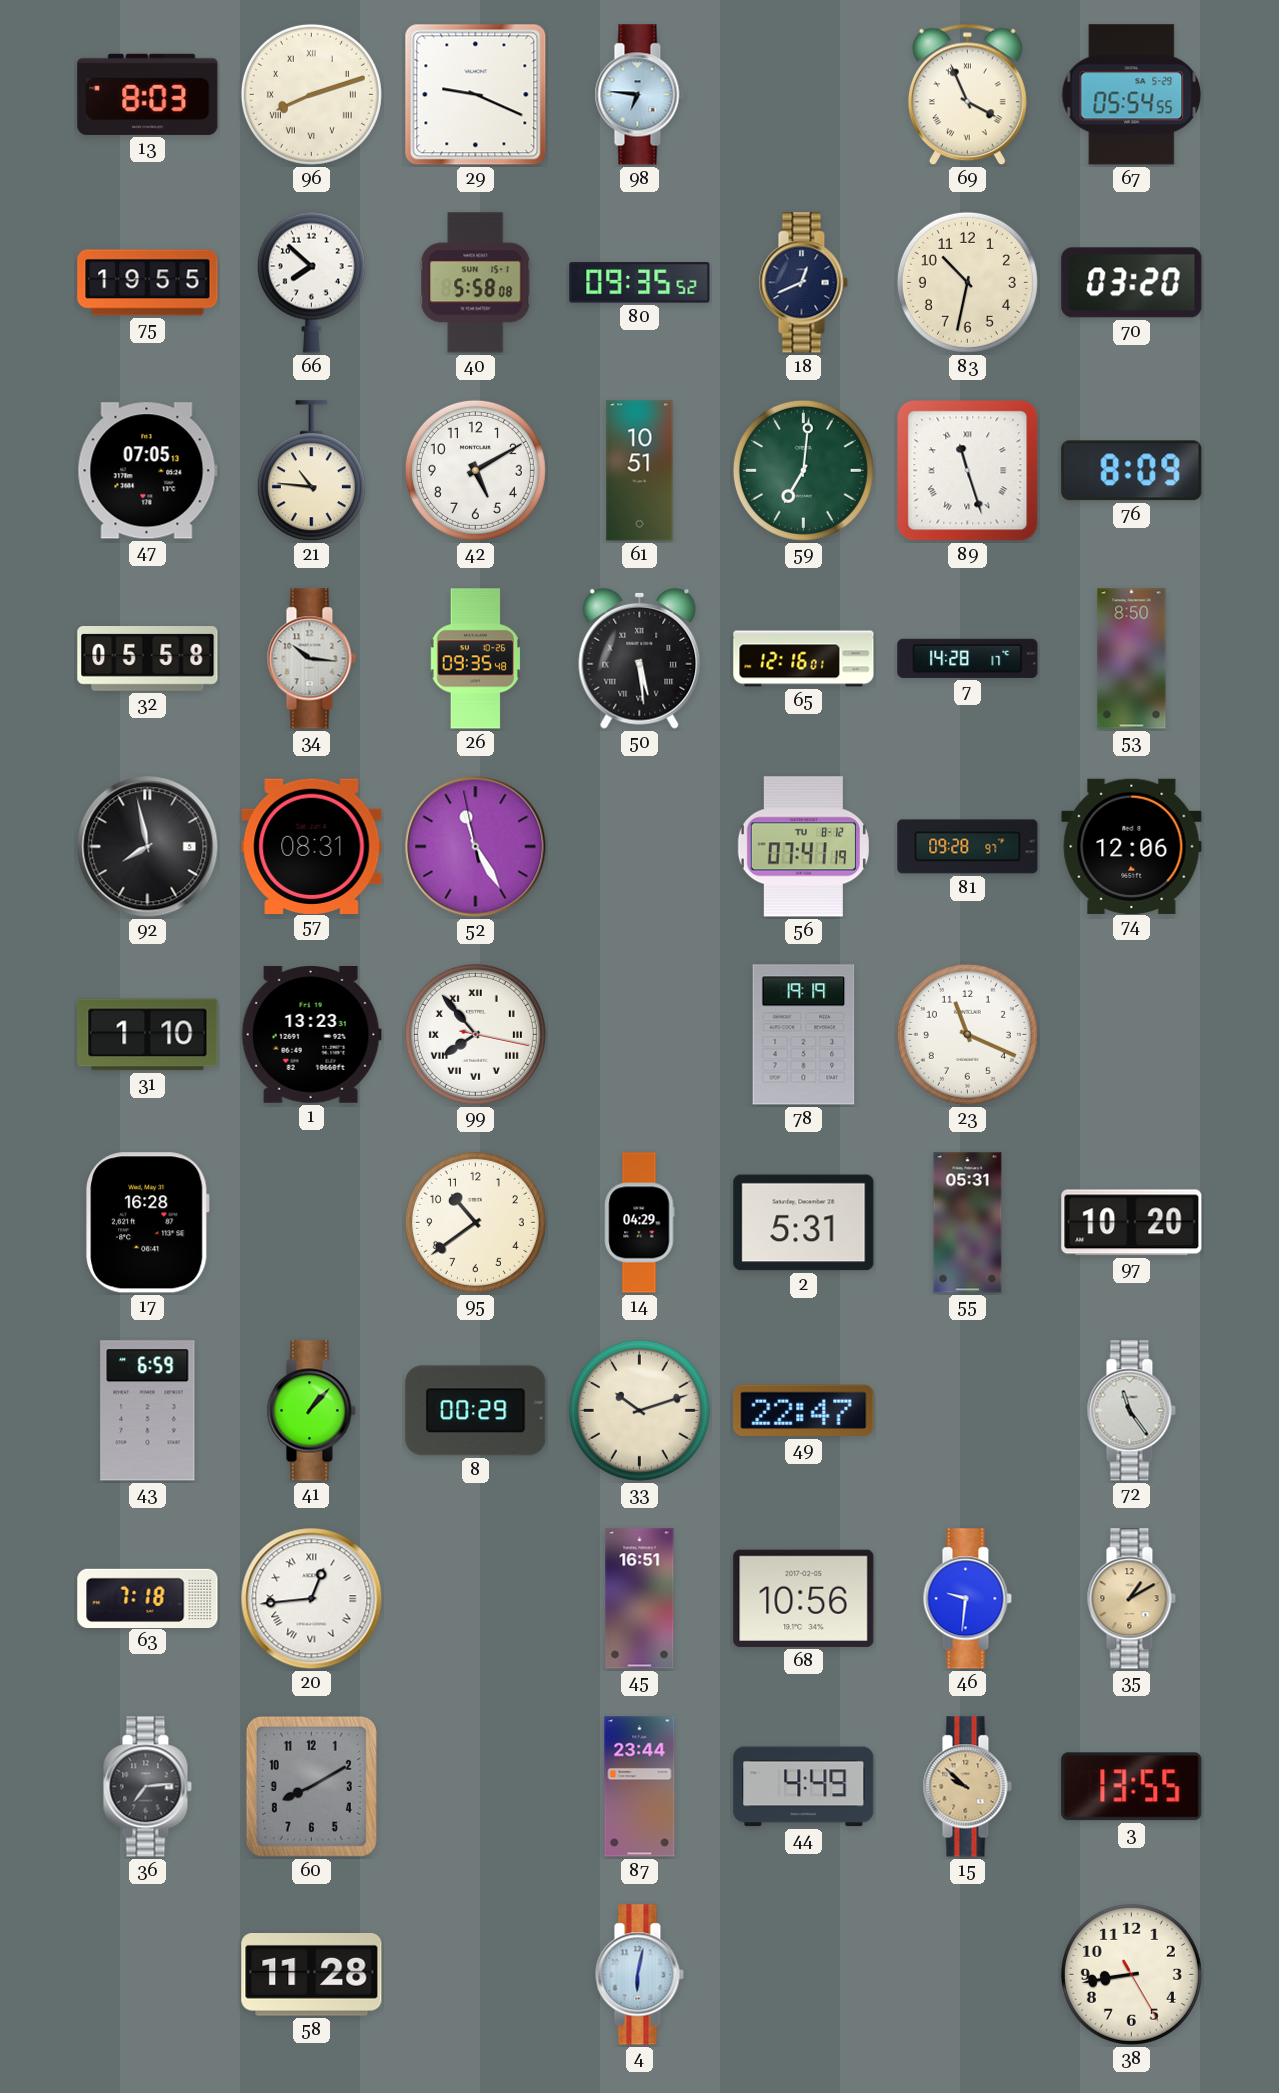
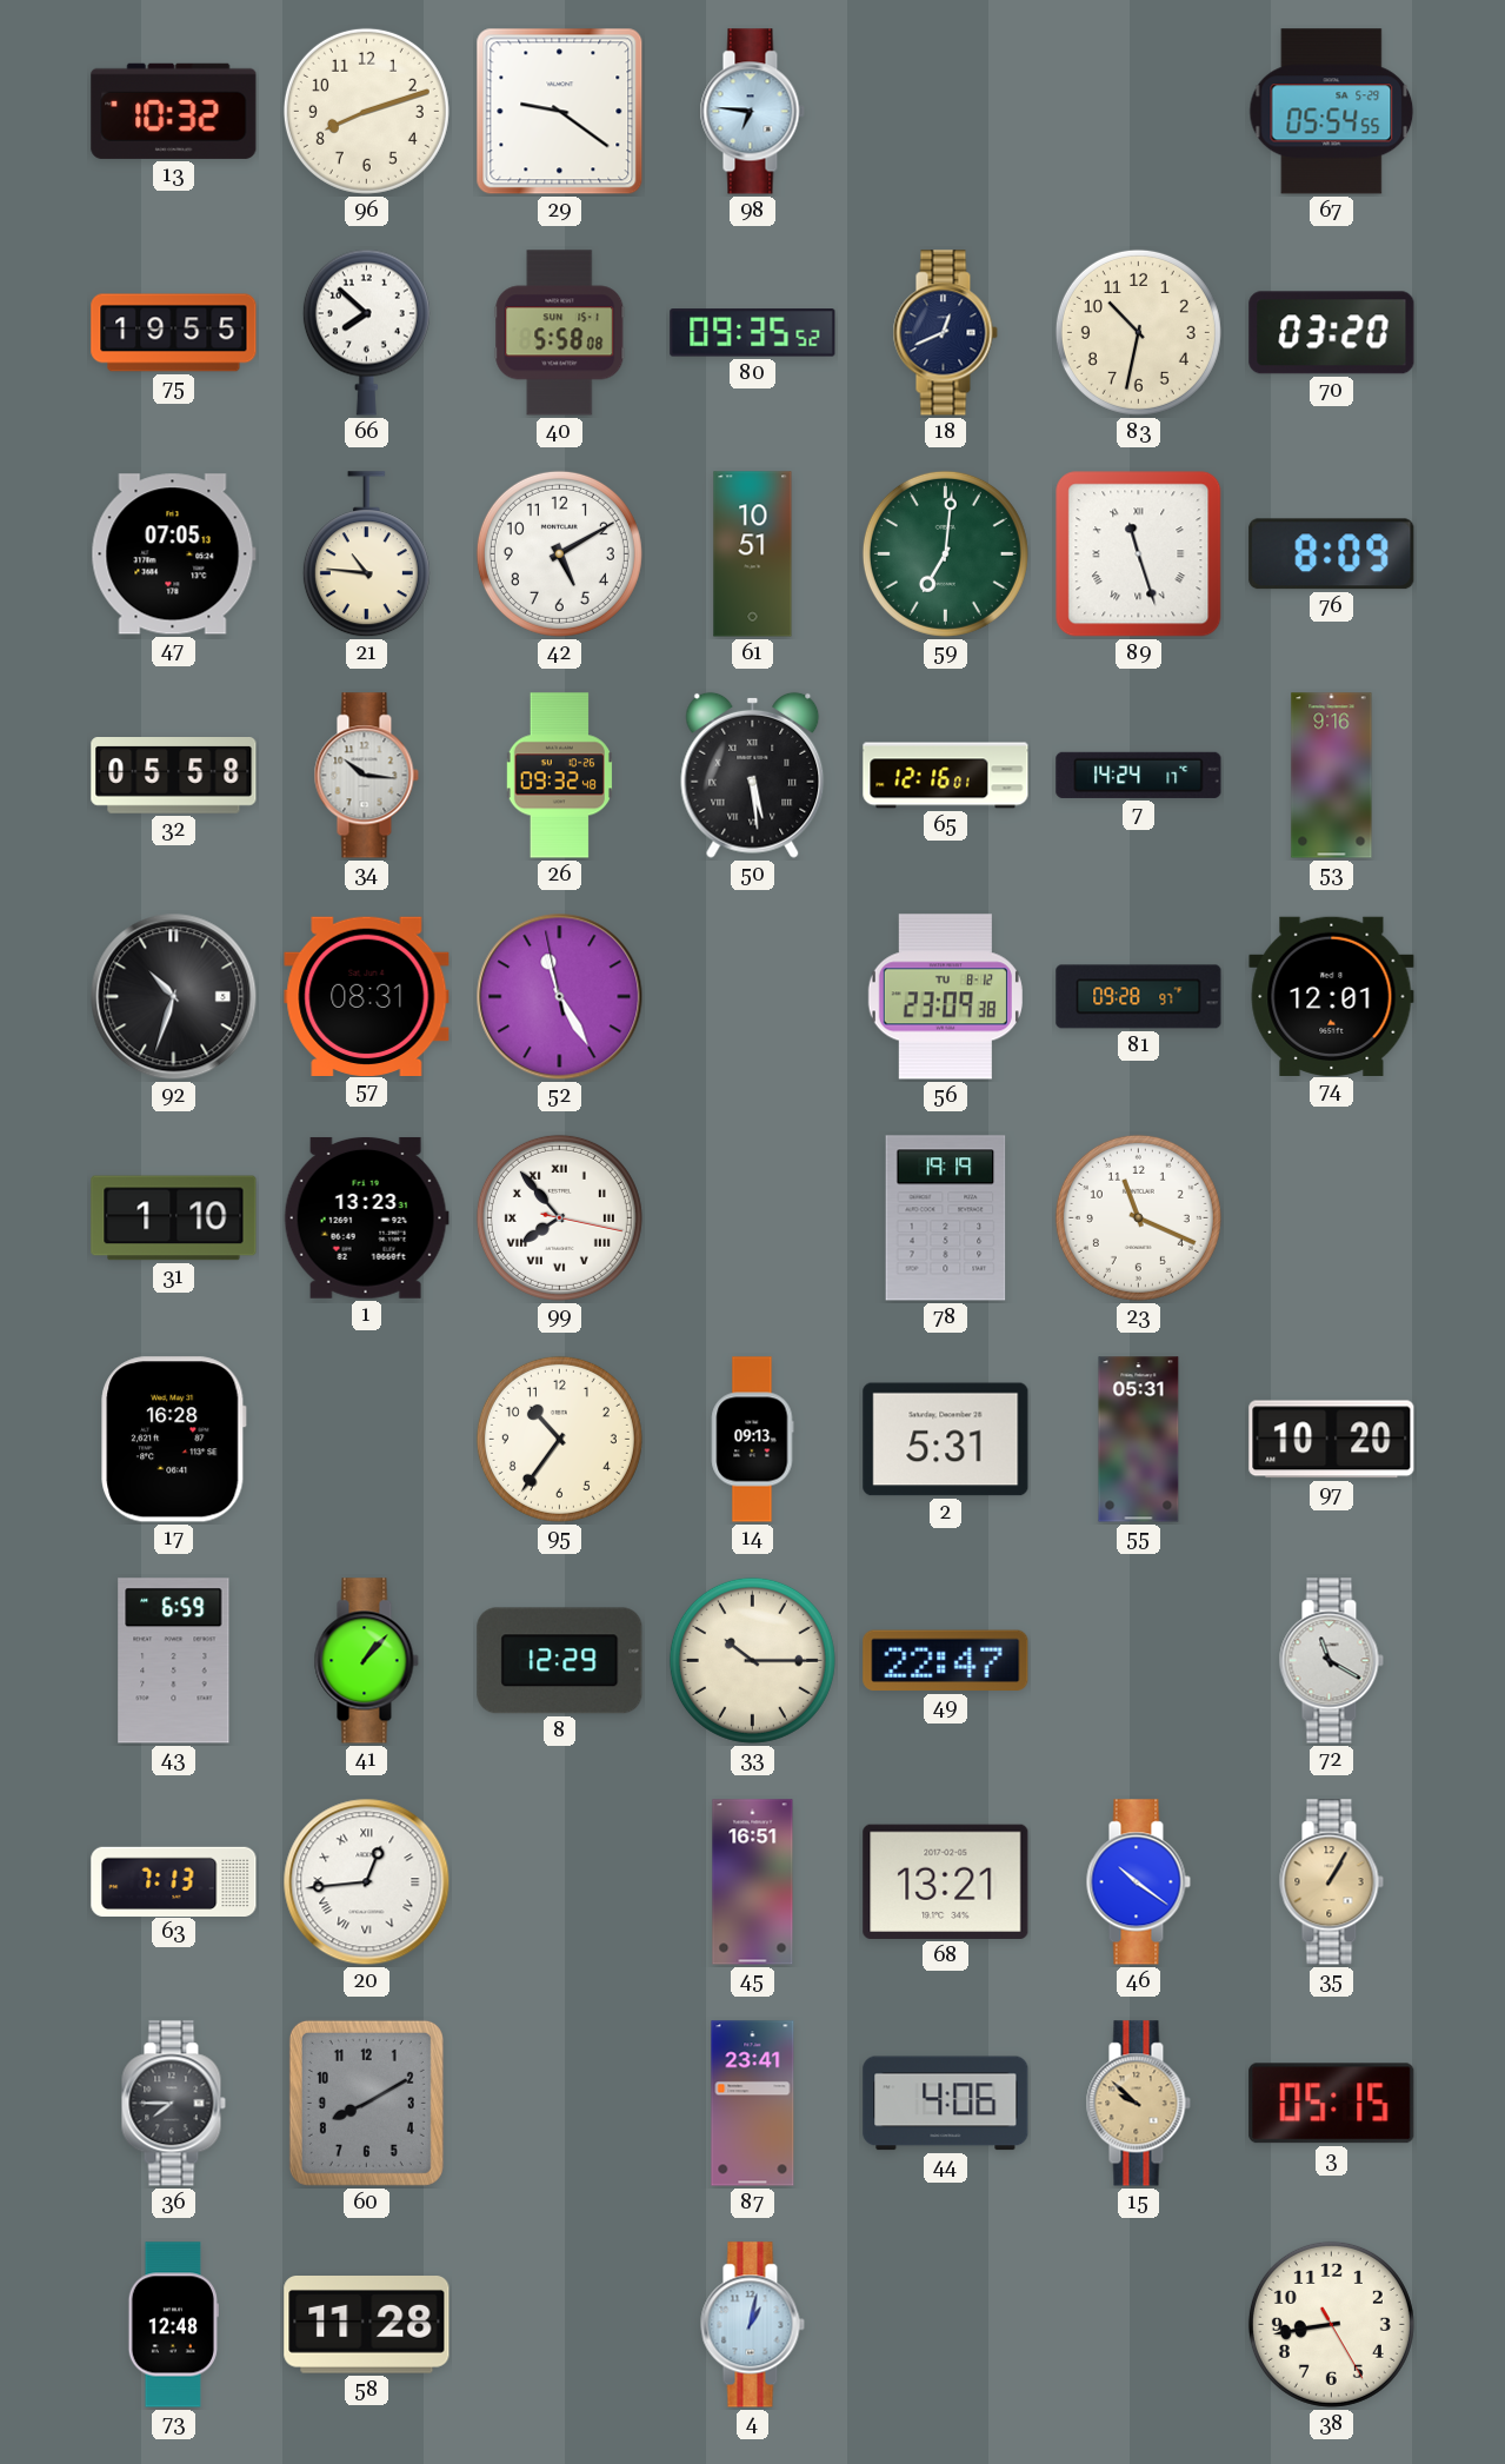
13: 8:03 -> 10:32 (174, 111)
96 numerals: Roman -> Arabic (366, 111)
29: 9:19 -> 9:21 (560, 112)
69: 3:56 -> none (967, 95)
26: 09:35 -> 09:32 (559, 776)
7: 14:28 -> 14:24 (1139, 775)
53: 8:50 -> 9:16 (1332, 776)
92: 7:58 -> 10:33 (174, 997)
56: 07:41 -> 23:09 (945, 997)
74: 12:06 -> 12:01 (1332, 996)
95: 10:39 -> 10:36 (559, 1439)
14: 04:29 -> 09:13 (753, 1440)
8: 00:29 -> 12:29 (560, 1661)
33: 10:12 -> 10:15 (752, 1660)
72: 11:24 -> 11:20 (1331, 1661)
63: 7:18 -> 7:13 (174, 1881)
68: 10:56 -> 13:21 (946, 1881)
46: 9:31 -> 10:21 (1138, 1882)
35: 1:10 -> 1:05 (1331, 1882)
36: 7:14 -> 7:45 (173, 2104)
87: 23:44 -> 23:41 (753, 2104)
44: 4:49 -> 4:06 (946, 2104)
3: 13:55 -> 05:15 (1332, 2104)
73: none -> 12:48 (173, 2325)
4: 6:02 -> 1:02 (752, 2325)
